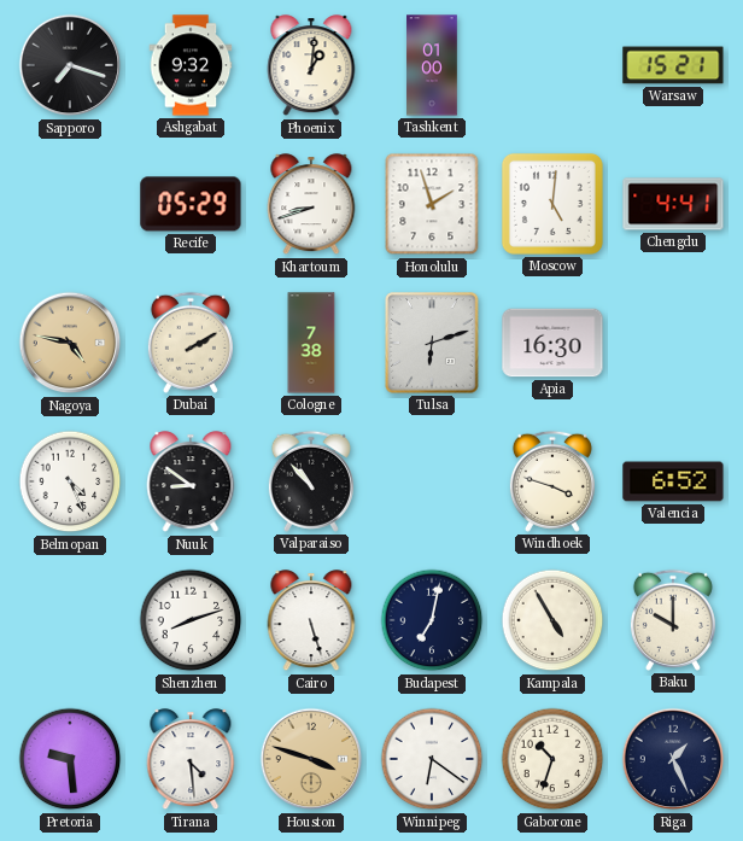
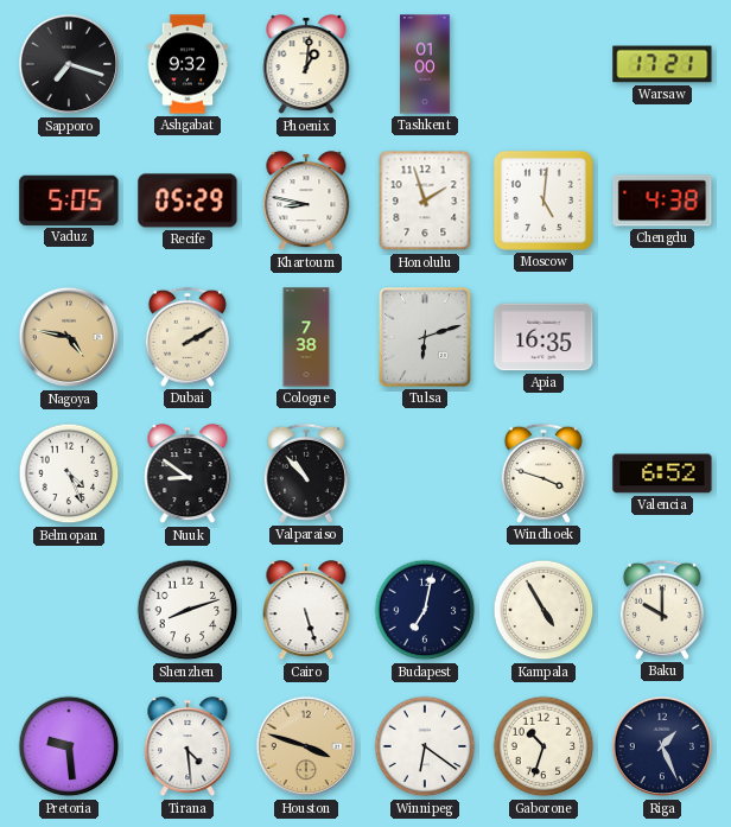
Warsaw: 15:21 -> 17:21 (662, 64)
Vaduz: none -> 5:05 (69, 201)
Khartoum: 8:42 -> 8:47 (306, 202)
Chengdu: 4:41 -> 4:38 (662, 201)
Apia: 16:30 -> 16:35 (544, 337)
